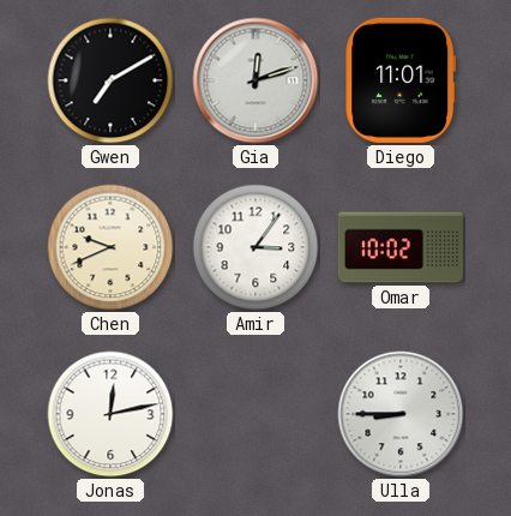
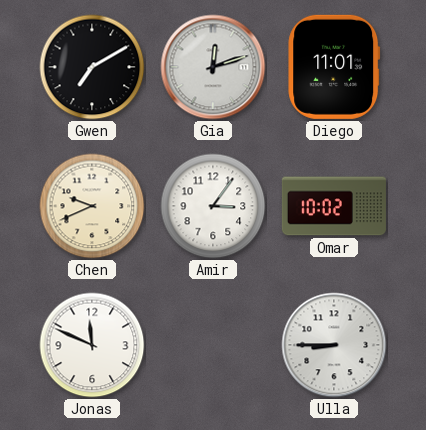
Jonas: 12:13 -> 11:49 (92, 345)
